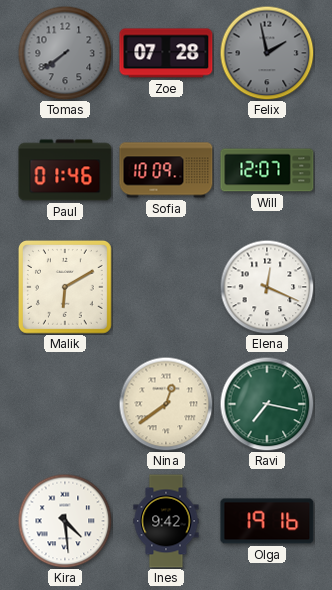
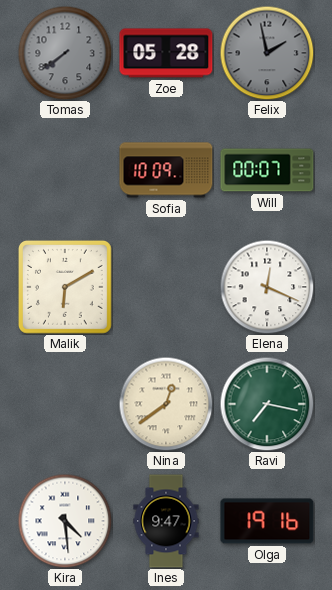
Zoe: 07:28 -> 05:28 (166, 53)
Paul: 01:46 -> none (65, 170)
Will: 12:07 -> 00:07 (267, 170)
Ines: 9:42 -> 9:47 (166, 521)
